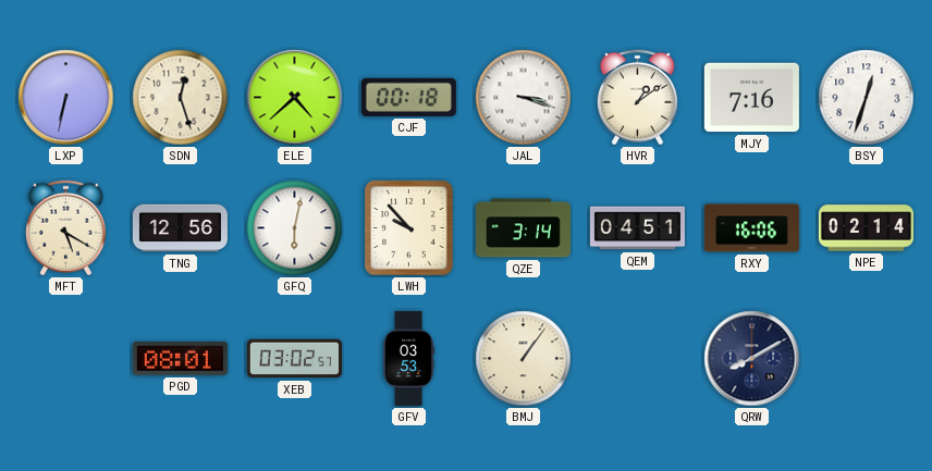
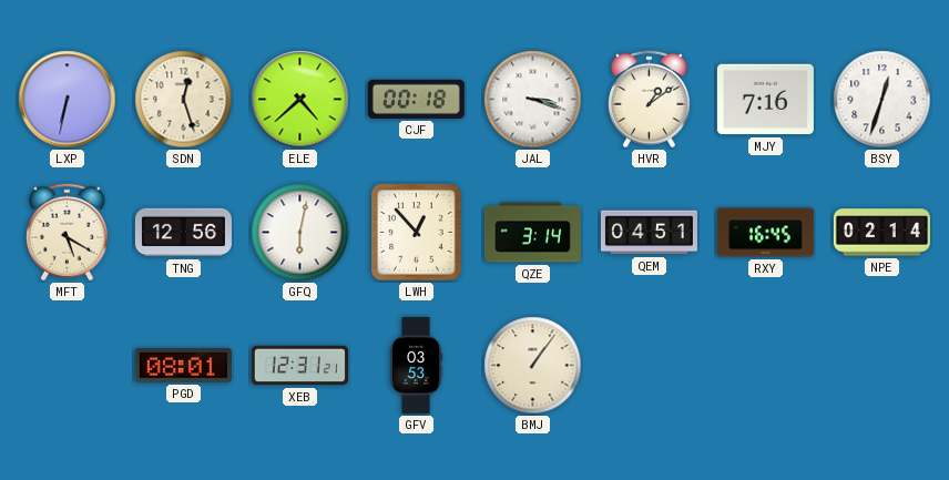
LWH: 9:53 -> 12:53 (417, 233)
RXY: 16:06 -> 16:45 (765, 233)
XEB: 03:02 -> 12:31 (299, 366)
QRW: 8:10 -> none (752, 359)
